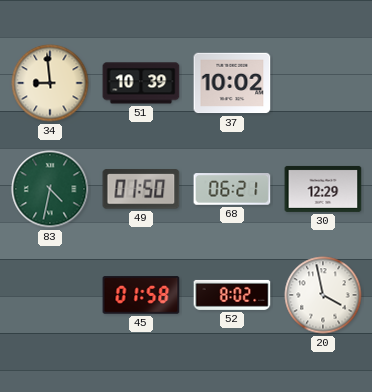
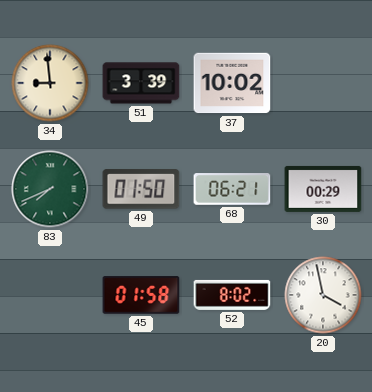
51: 10:39 -> 3:39 (141, 83)
83: 4:32 -> 7:41 (50, 189)
30: 12:29 -> 00:29 (323, 189)
